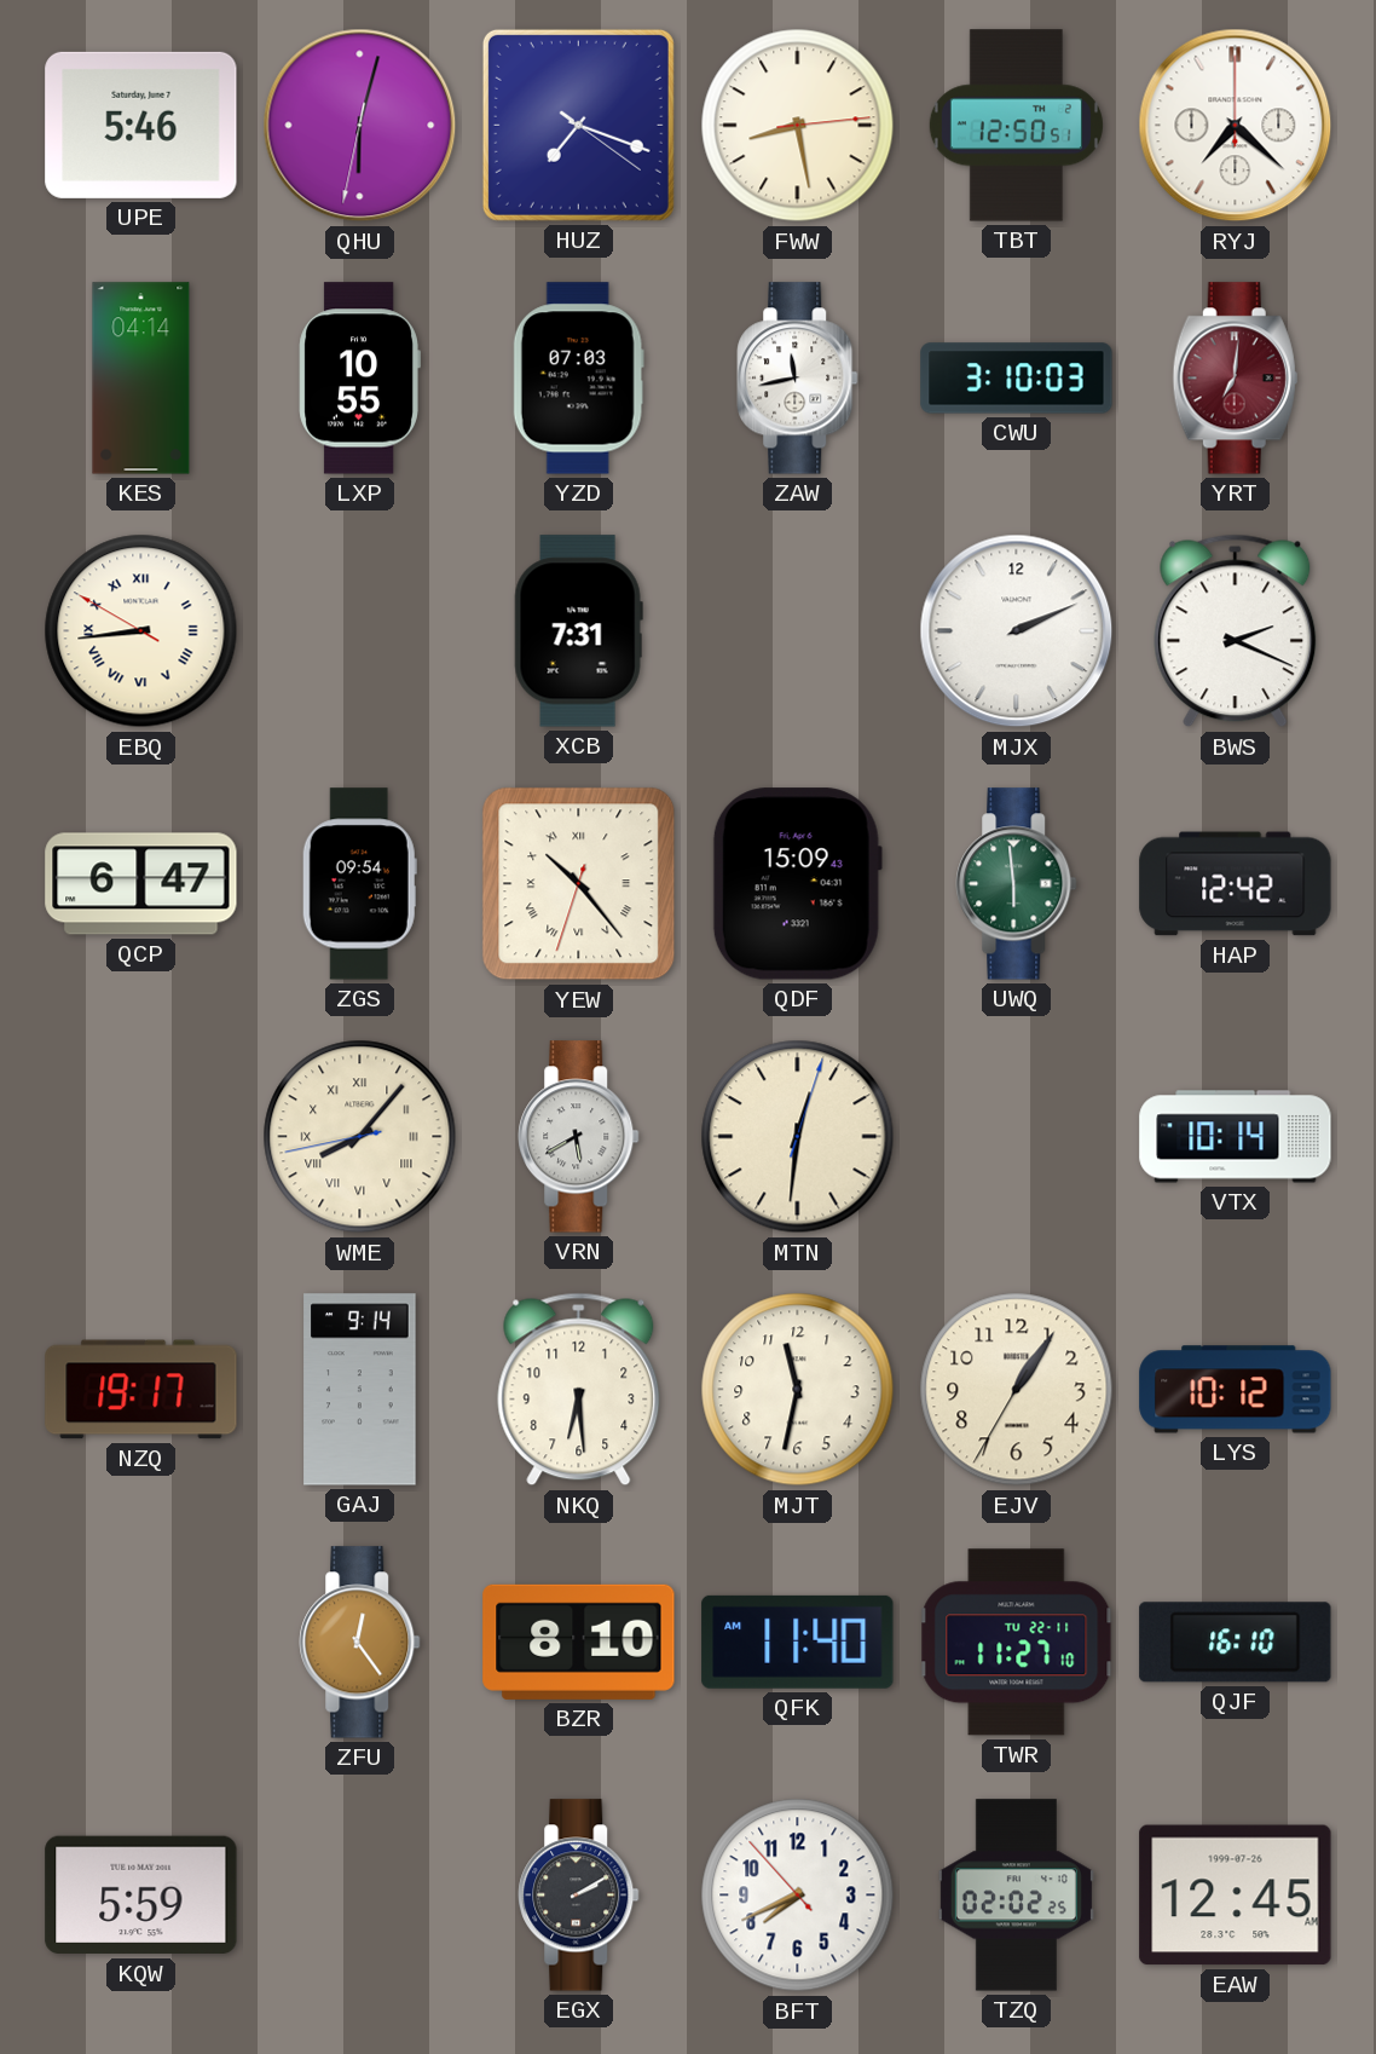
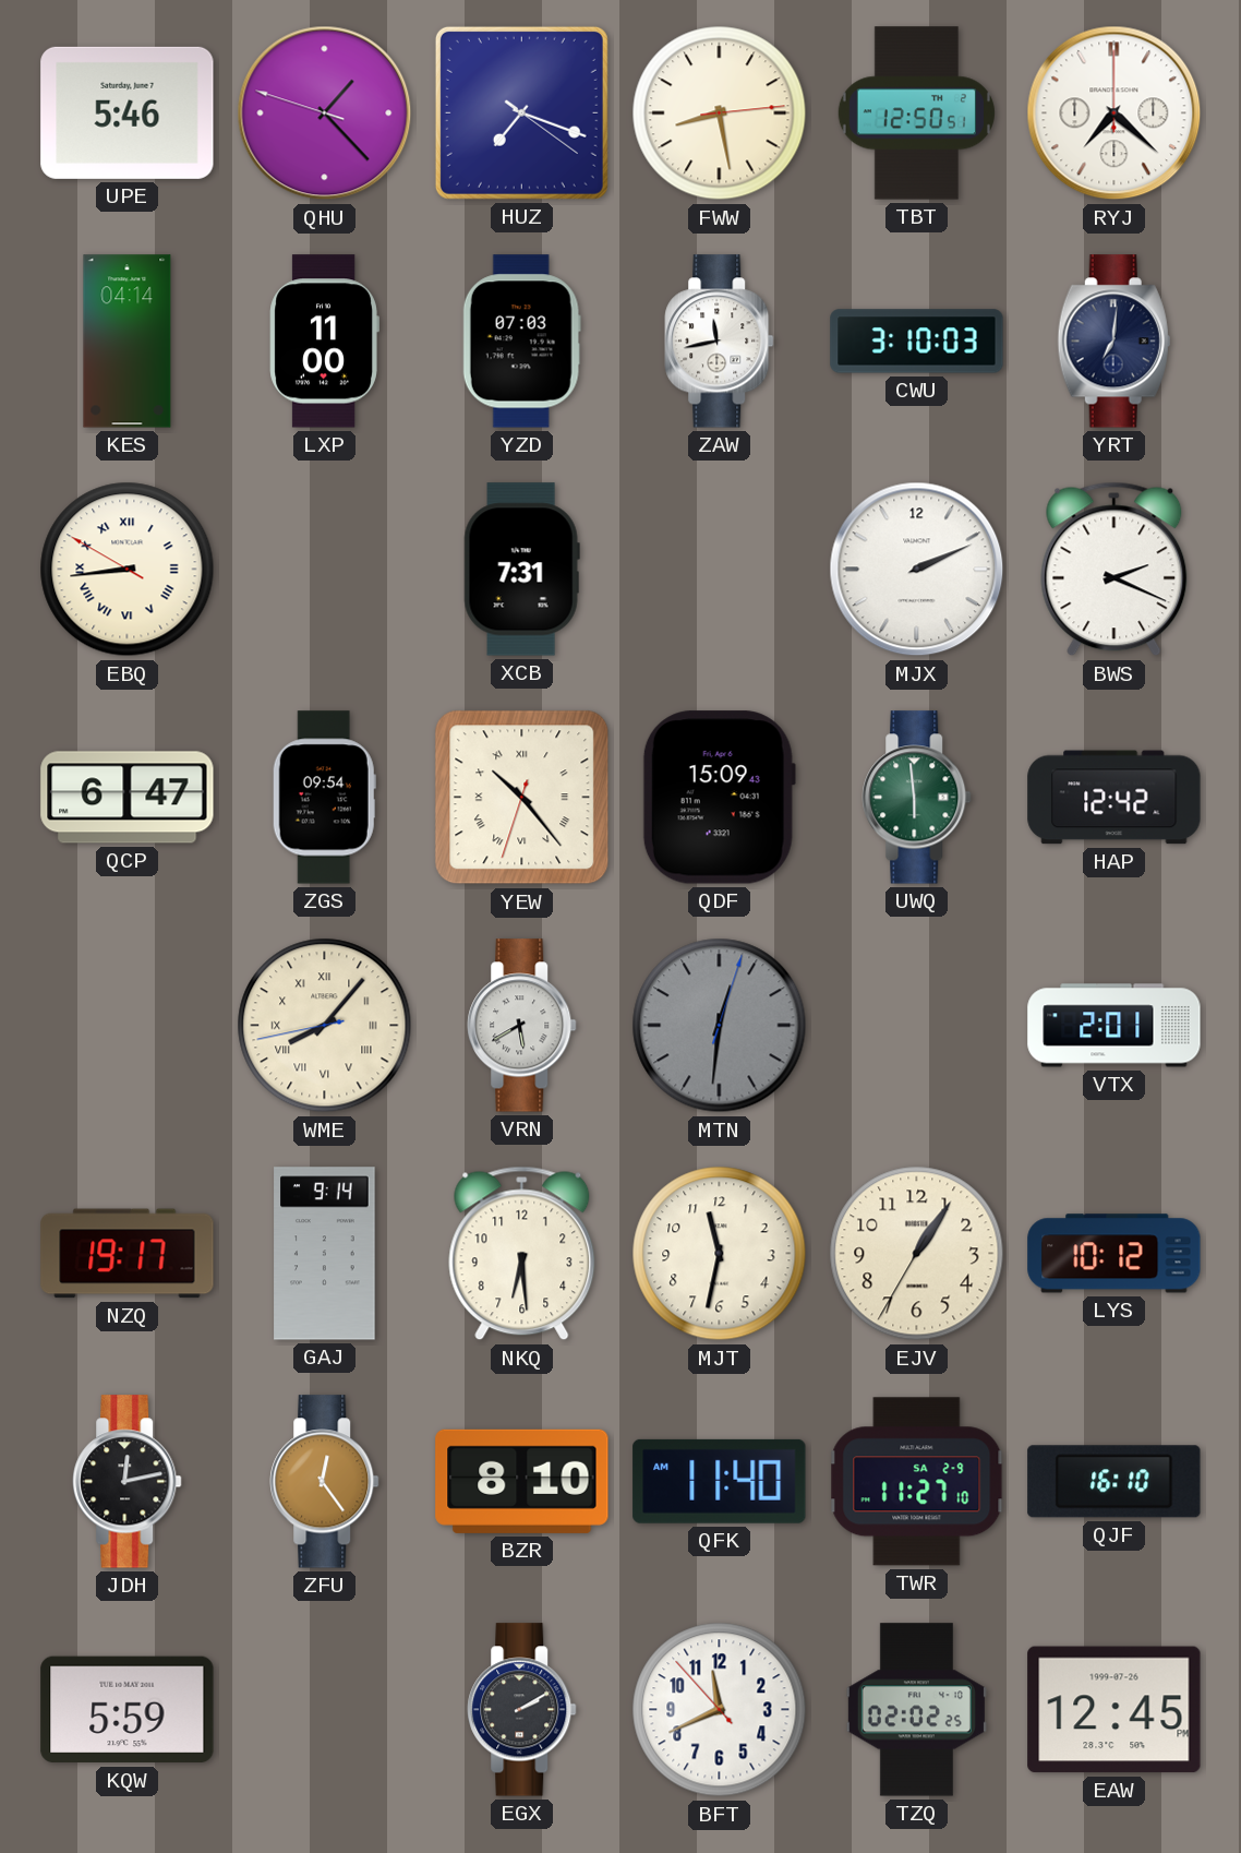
QHU: 6:02 -> 1:22 (325, 113)
LXP: 10:55 -> 11:00 (324, 342)
YRT dial: burgundy -> navy (1113, 342)
MTN dial: cream -> grey (720, 1026)
VTX: 10:14 -> 2:01 (1115, 1026)
JDH: none -> 12:13 (128, 1482)
TWR date: TU 22-11 -> SA 2-9 (917, 1482)
BFT: 7:40 -> 11:40 (720, 1710)
EAW: 12:45 AM -> 12:45 PM (1115, 1710)
